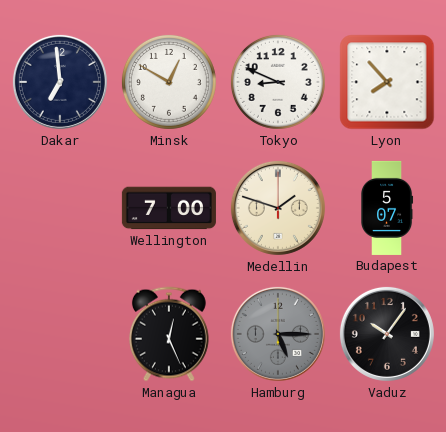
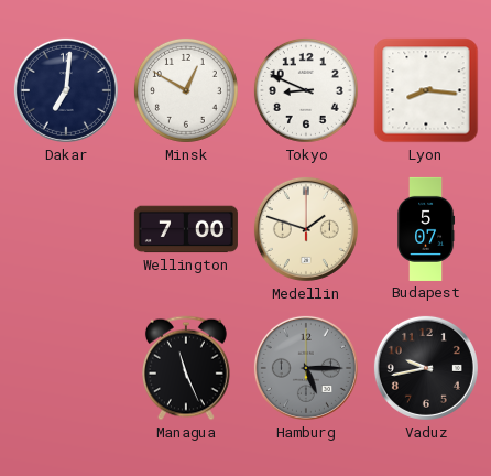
Dakar: 6:59 -> 7:01 (66, 90)
Lyon: 7:53 -> 8:16 (426, 90)
Managua: 12:26 -> 11:26 (186, 368)
Vaduz: 10:06 -> 9:43 (426, 368)
